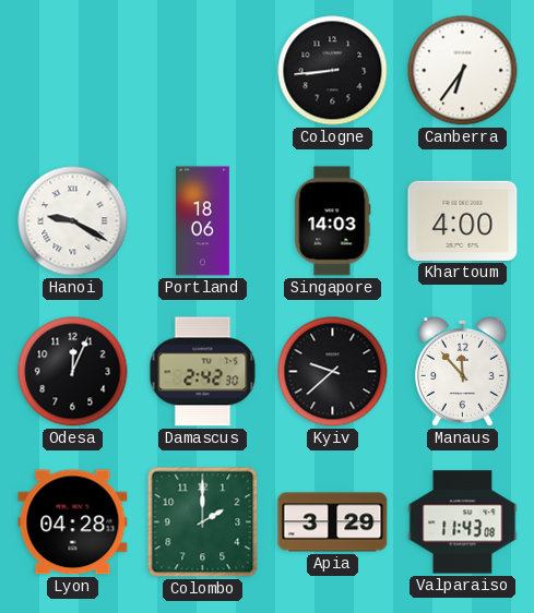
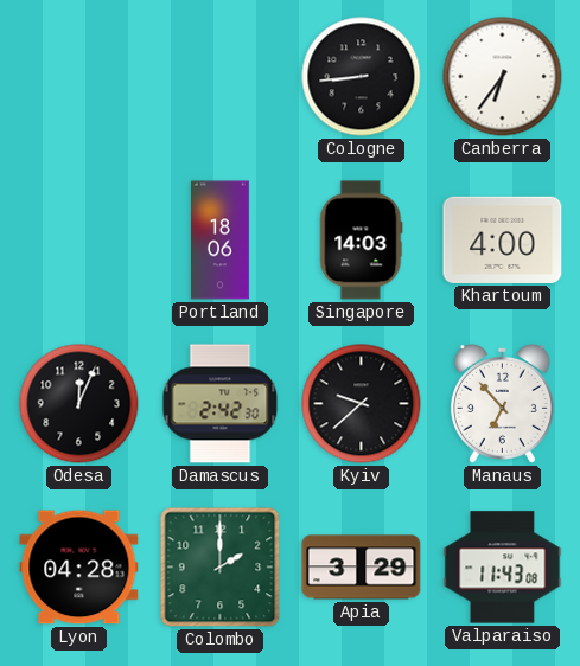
Hanoi: 9:20 -> none (73, 221)
Manaus: 11:53 -> 6:53 (502, 404)
